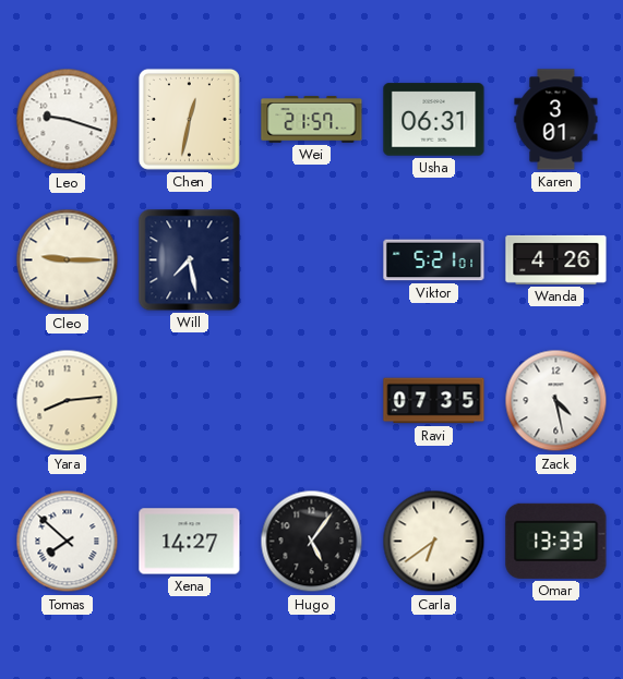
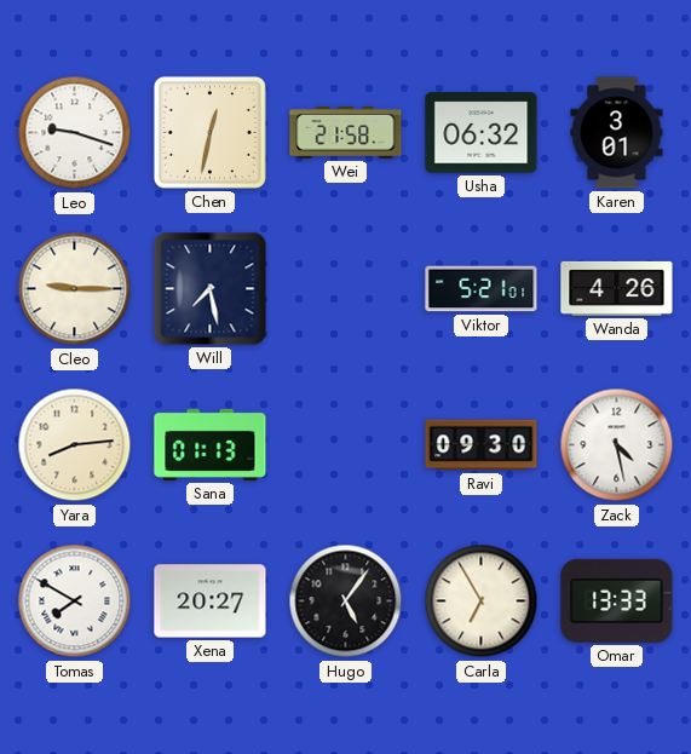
Wei: 21:57 -> 21:58 (346, 133)
Usha: 06:31 -> 06:32 (482, 133)
Sana: none -> 01:13 (211, 444)
Ravi: 07:35 -> 09:30 (482, 445)
Tomas: 7:52 -> 7:50 (75, 602)
Xena: 14:27 -> 20:27 (211, 602)
Carla: 6:39 -> 6:55 (482, 602)
